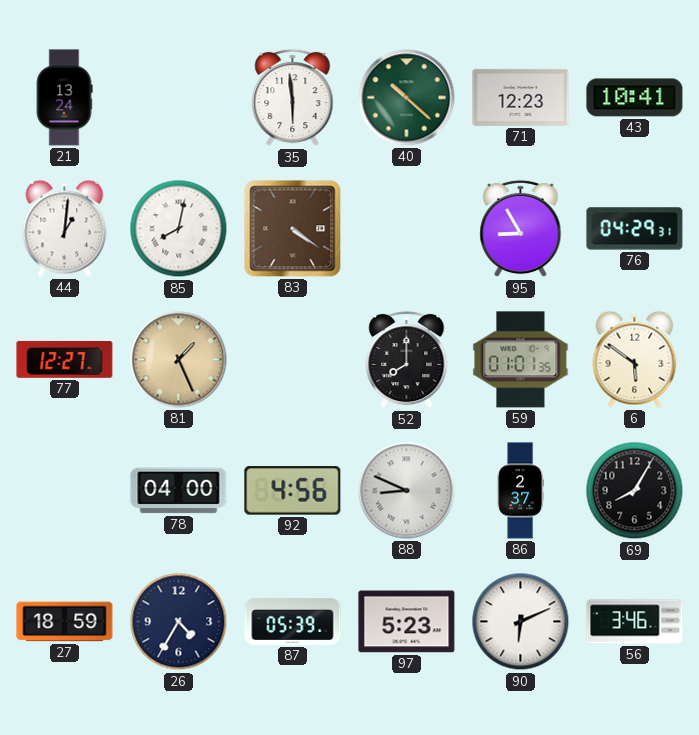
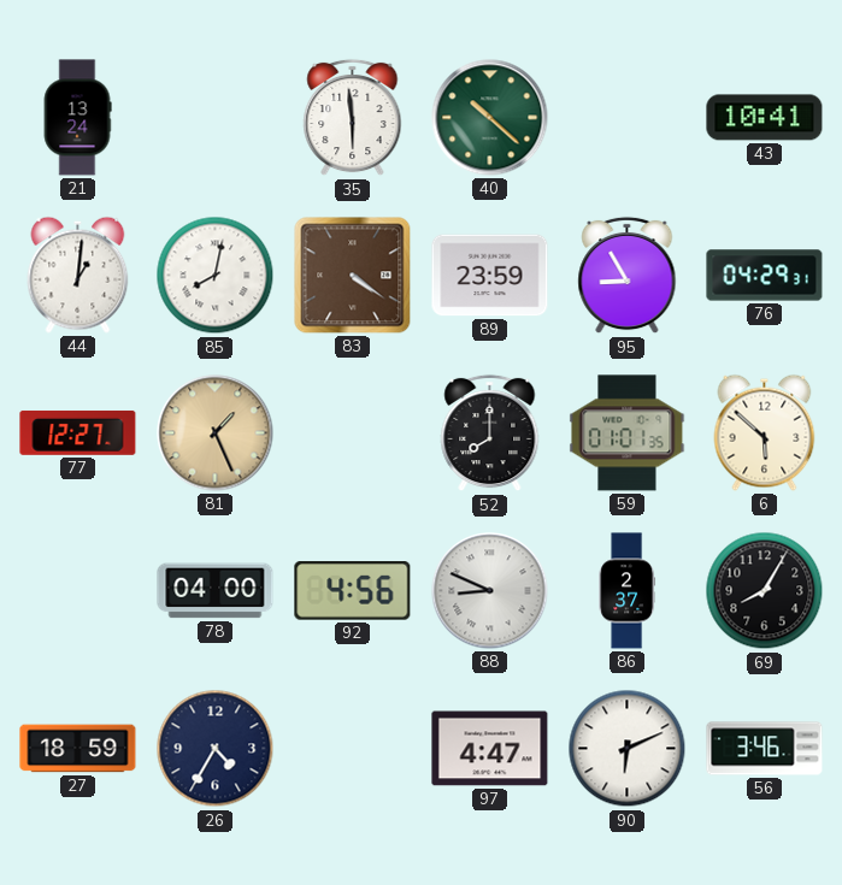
71: 12:23 -> none (521, 97)
89: none -> 23:59 (490, 276)
6: 5:51 -> 5:52 (765, 432)
87: 05:39 -> none (293, 621)
97: 5:23 -> 4:47 (490, 749)
